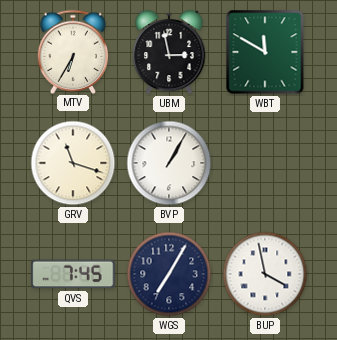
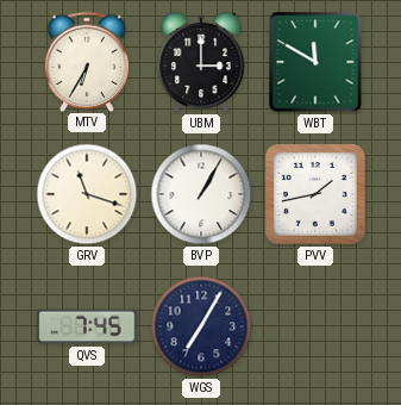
UBM: 2:58 -> 3:00 (201, 62)
PVV: none -> 1:43 (317, 195)
BUP: 3:58 -> none (265, 274)
